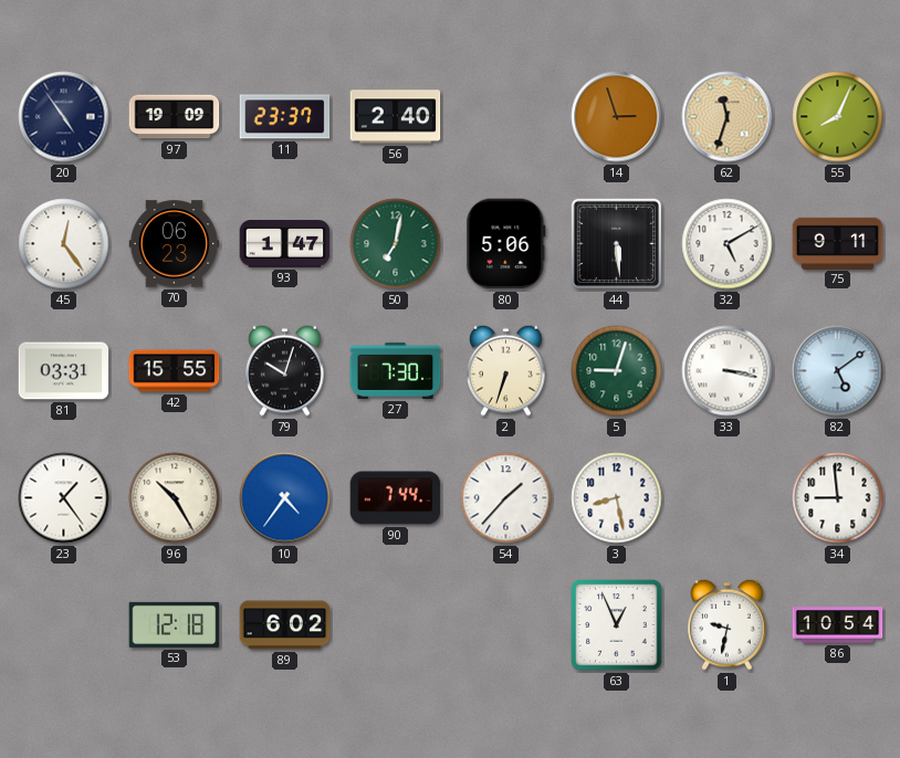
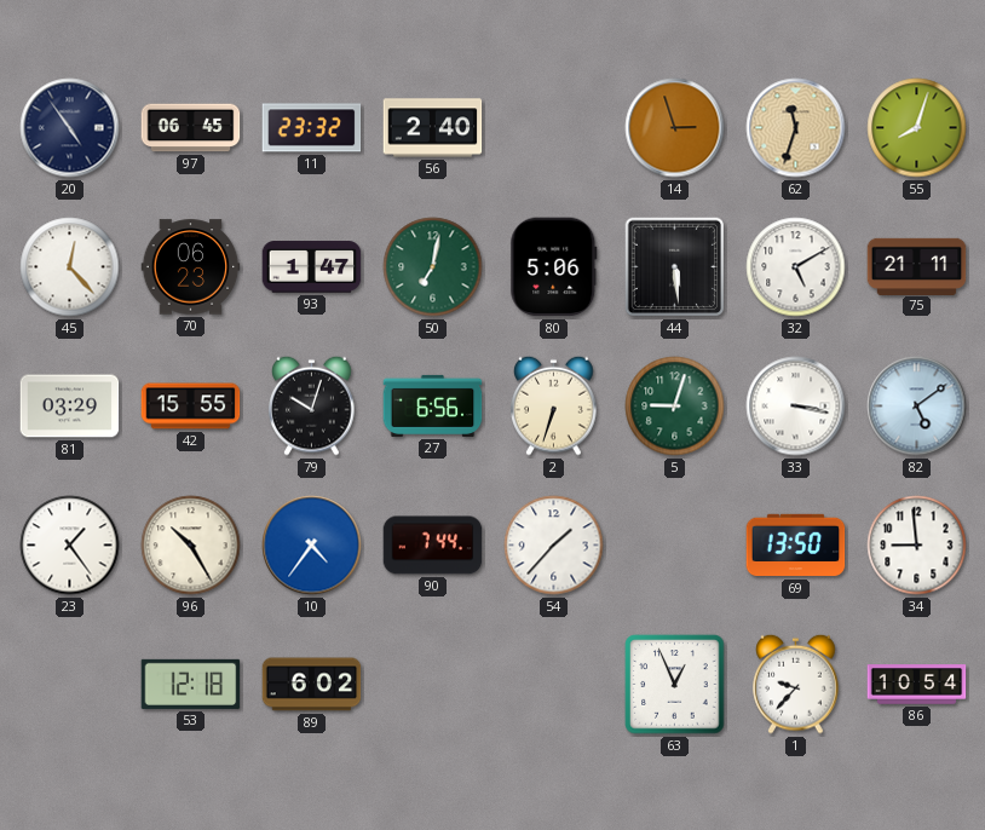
97: 19:09 -> 06:45 (191, 128)
11: 23:37 -> 23:32 (312, 128)
55: 8:04 -> 8:03 (917, 128)
45: 12:24 -> 12:23 (70, 267)
75: 9:11 -> 21:11 (917, 266)
81: 03:31 -> 03:29 (70, 407)
27: 7:30 -> 6:56 (433, 405)
3: 8:28 -> none (617, 498)
69: none -> 13:50 (796, 546)
1: 9:32 -> 9:37 (796, 684)
